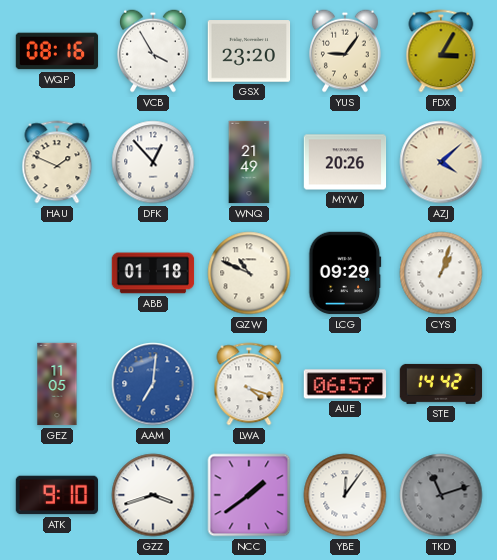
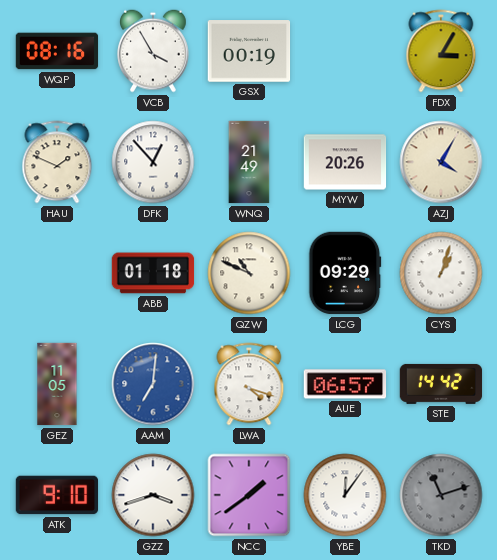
GSX: 23:20 -> 00:19 (249, 51)
YUS: 9:06 -> none (346, 51)
AZJ: 4:08 -> 4:05 (441, 162)
